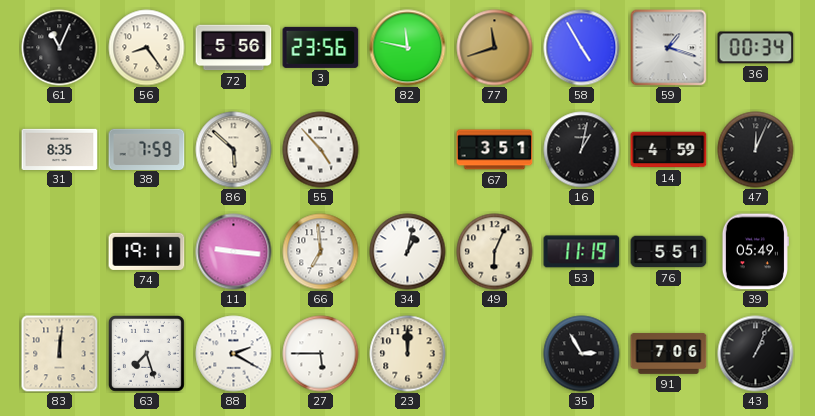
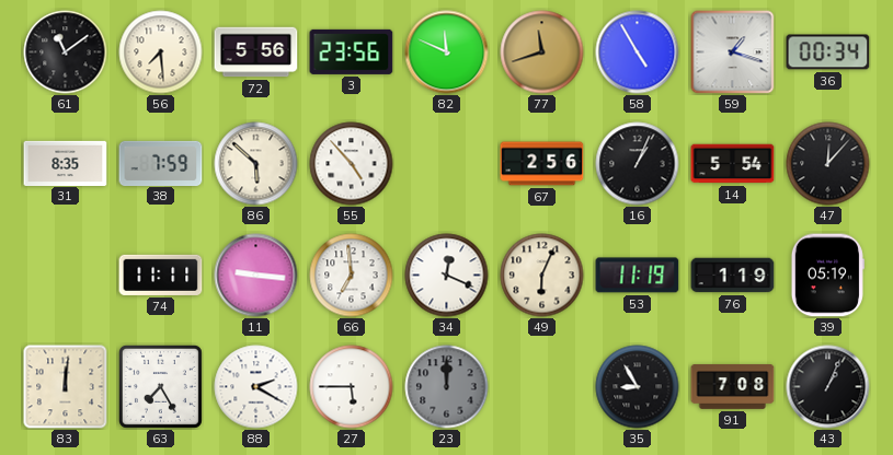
61: 11:04 -> 11:09 (66, 52)
56: 8:24 -> 7:29 (161, 52)
82: 11:47 -> 11:49 (447, 52)
67: 3:51 -> 2:56 (542, 164)
16: 1:02 -> 1:04 (638, 164)
14: 4:59 -> 5:54 (733, 164)
47: 12:04 -> 12:07 (828, 164)
74: 19:11 -> 11:11 (161, 275)
34: 1:02 -> 12:19 (447, 276)
76: 5:51 -> 1:19 (733, 276)
39: 05:49 -> 05:19 (827, 276)
63: 7:27 -> 7:25 (160, 386)
23 dial: cream -> grey (447, 387)
35: 2:55 -> 8:55 (638, 387)
91: 7:06 -> 7:08 (733, 387)
